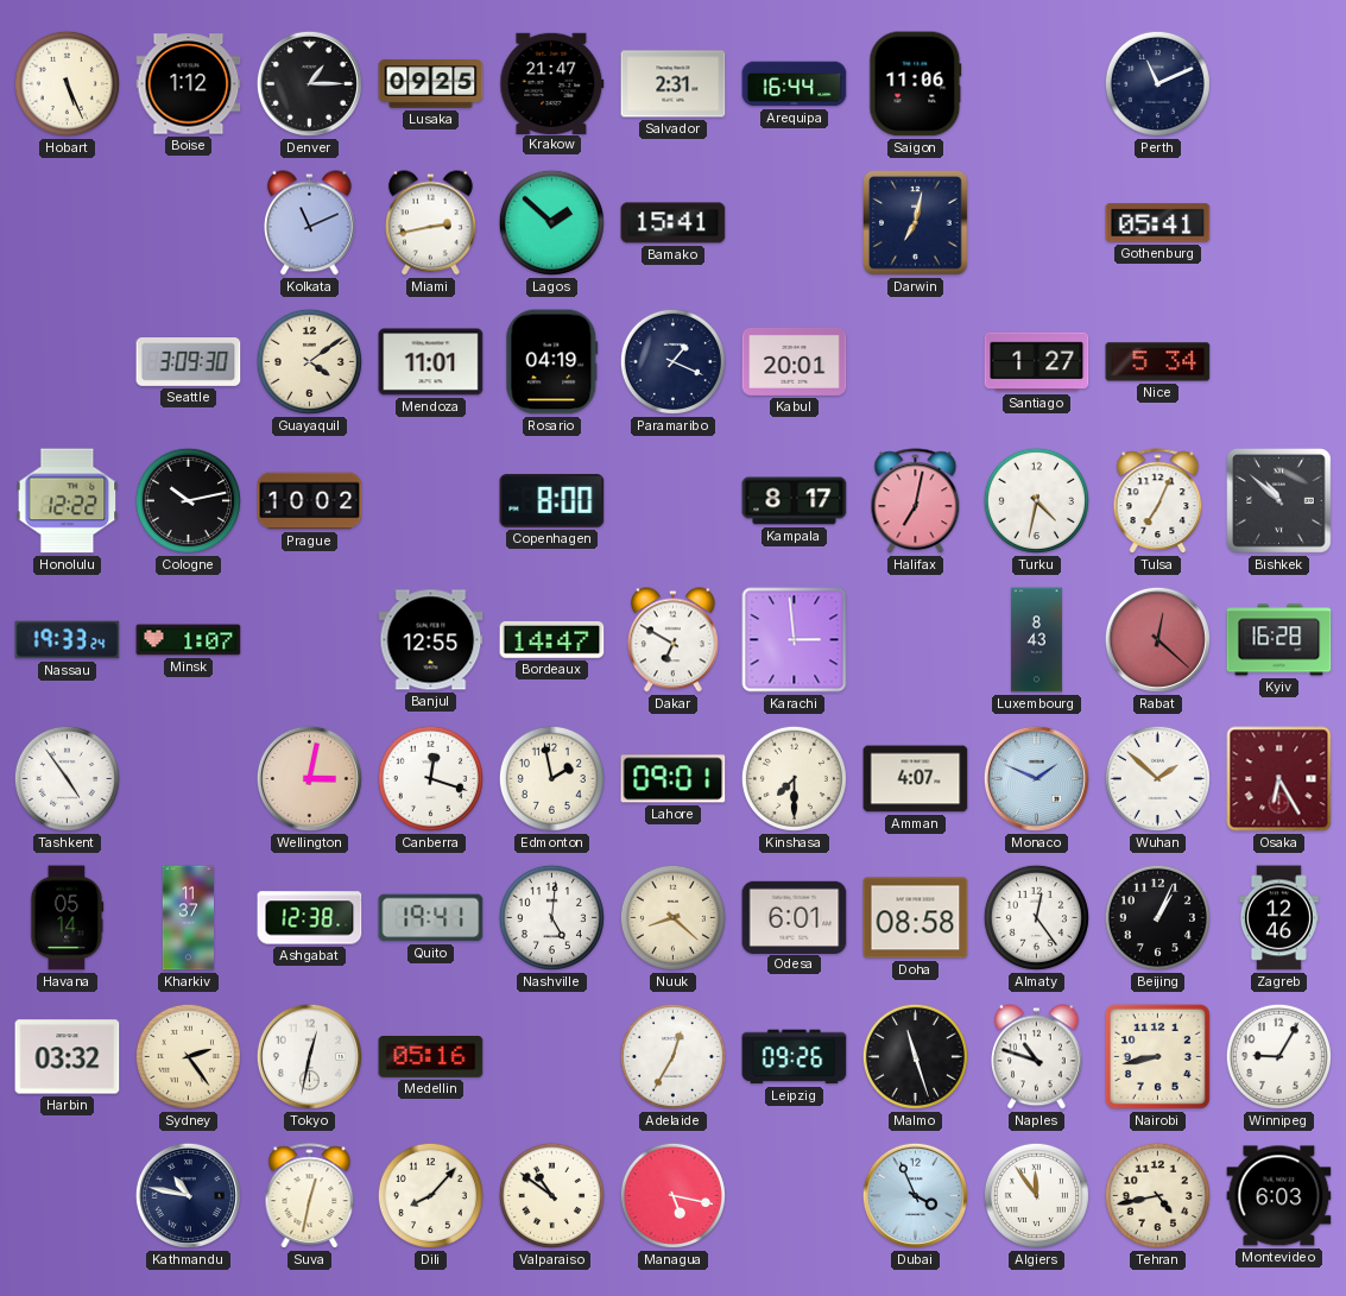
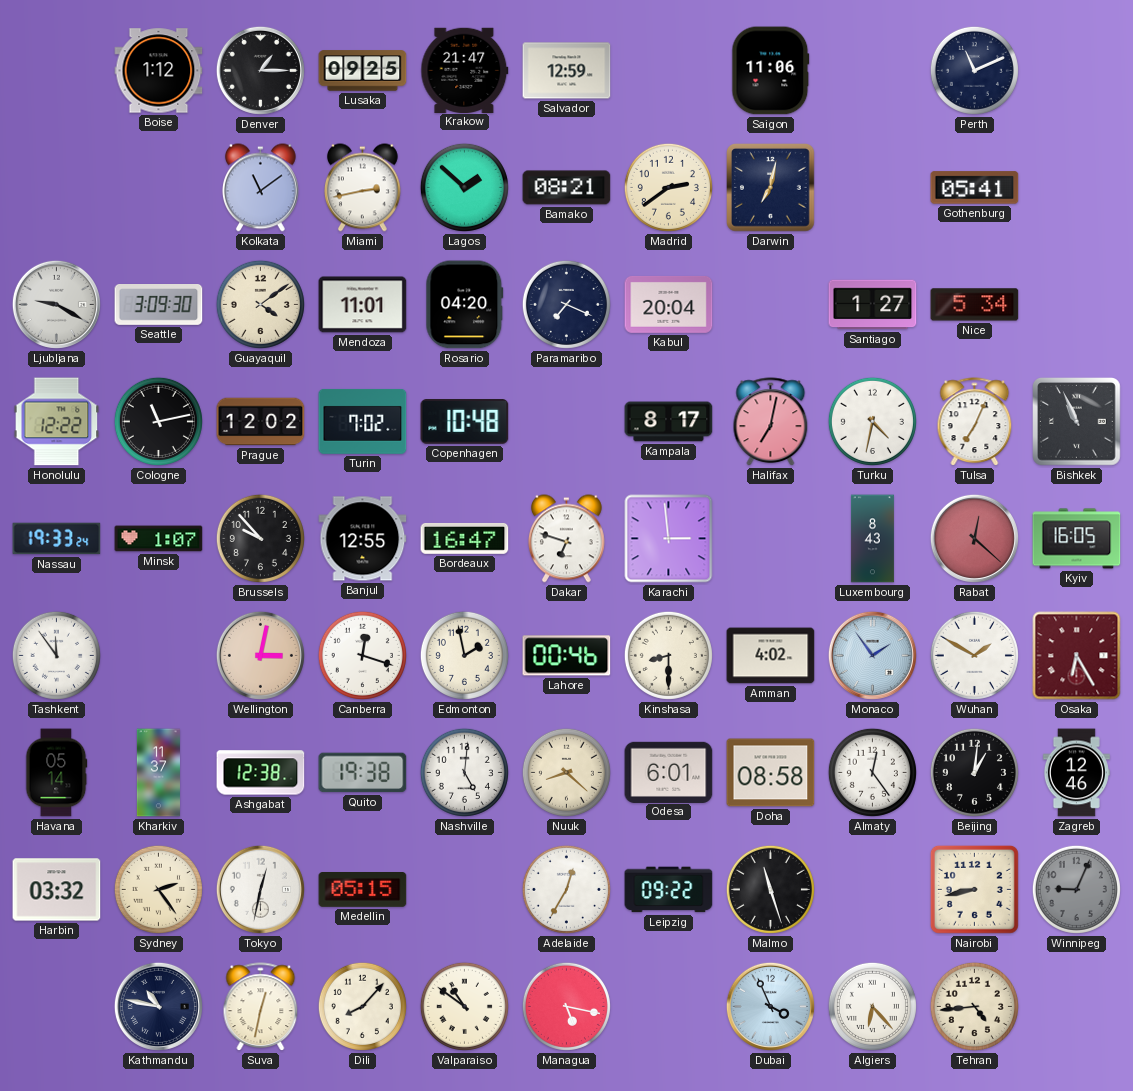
Hobart: 5:26 -> none (67, 83)
Salvador: 2:31 -> 12:59 (567, 71)
Arequipa: 16:44 -> none (795, 84)
Kolkata: 11:11 -> 11:09 (260, 188)
Bamako: 15:41 -> 08:21 (567, 188)
Madrid: none -> 2:39 (668, 187)
Ljubljana: none -> 9:20 (56, 304)
Rosario: 04:19 -> 04:20 (465, 305)
Paramaribo: 1:19 -> 7:19 (566, 304)
Kabul: 20:01 -> 20:04 (669, 305)
Cologne: 10:13 -> 11:13 (158, 421)
Prague: 10:02 -> 12:02 (261, 422)
Turin: none -> 7:02 (363, 422)
Copenhagen: 8:00 -> 10:48 (465, 422)
Bishkek: 10:52 -> 10:56 (1077, 422)
Brussels: none -> 9:53 (260, 538)
Bordeaux: 14:47 -> 16:47 (465, 539)
Dakar: 6:50 -> 6:48 (566, 539)
Kyiv: 16:28 -> 16:05 (1077, 539)
Tashkent: 4:54 -> 11:54 (56, 655)
Lahore: 09:01 -> 00:46 (567, 656)
Kinshasa: 7:30 -> 8:30 (668, 655)
Amman: 4:07 -> 4:02 (771, 656)
Monaco: 1:49 -> 1:54 (872, 655)
Wuhan: 1:52 -> 1:50 (974, 655)
Quito: 19:41 -> 19:38 (363, 773)
Beijing: 1:04 -> 1:01 (974, 772)
Medellin: 05:16 -> 05:15 (363, 890)
Leipzig: 09:26 -> 09:22 (669, 890)
Naples: 10:48 -> none (1036, 1057)
Winnipeg: 9:05 -> 9:04 (1076, 889)
Winnipeg dial: white -> grey (1076, 889)
Algiers: 11:54 -> 6:23 (872, 1006)
Tehran: 4:43 -> 4:44 (974, 1006)
Montevideo: 6:03 -> none (1279, 1196)
